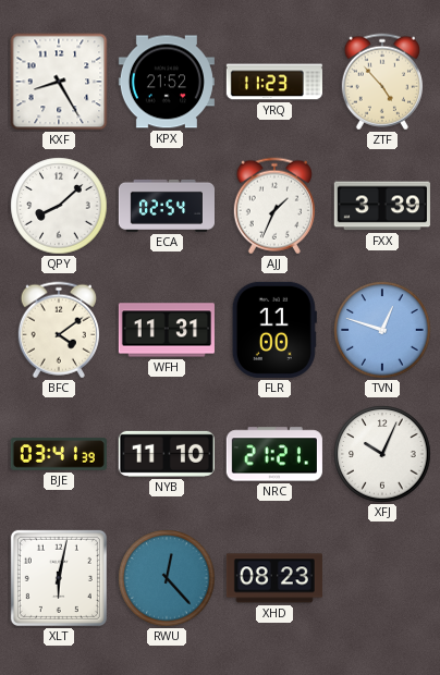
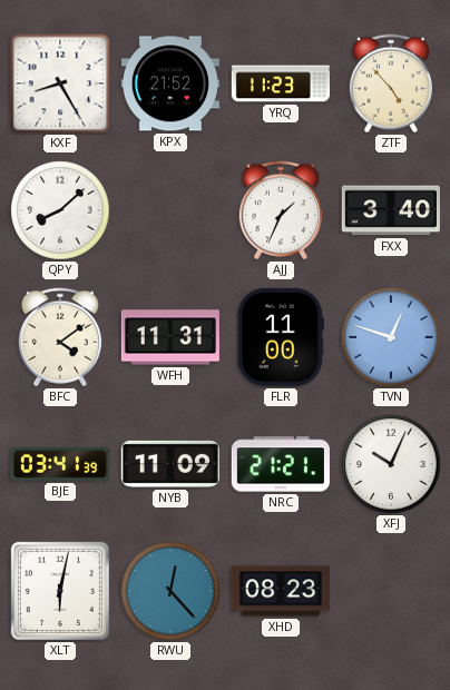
ECA: 02:54 -> none (166, 206)
FXX: 3:39 -> 3:40 (391, 210)
NYB: 11:10 -> 11:09 (170, 464)
